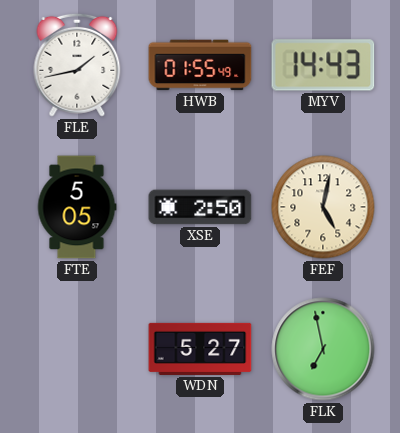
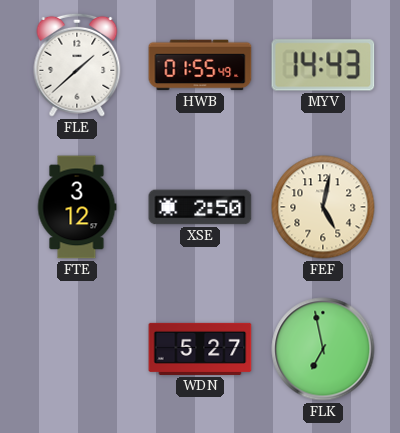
FLE: 1:43 -> 1:38 (77, 65)
FTE: 5:05 -> 3:12 (77, 207)
